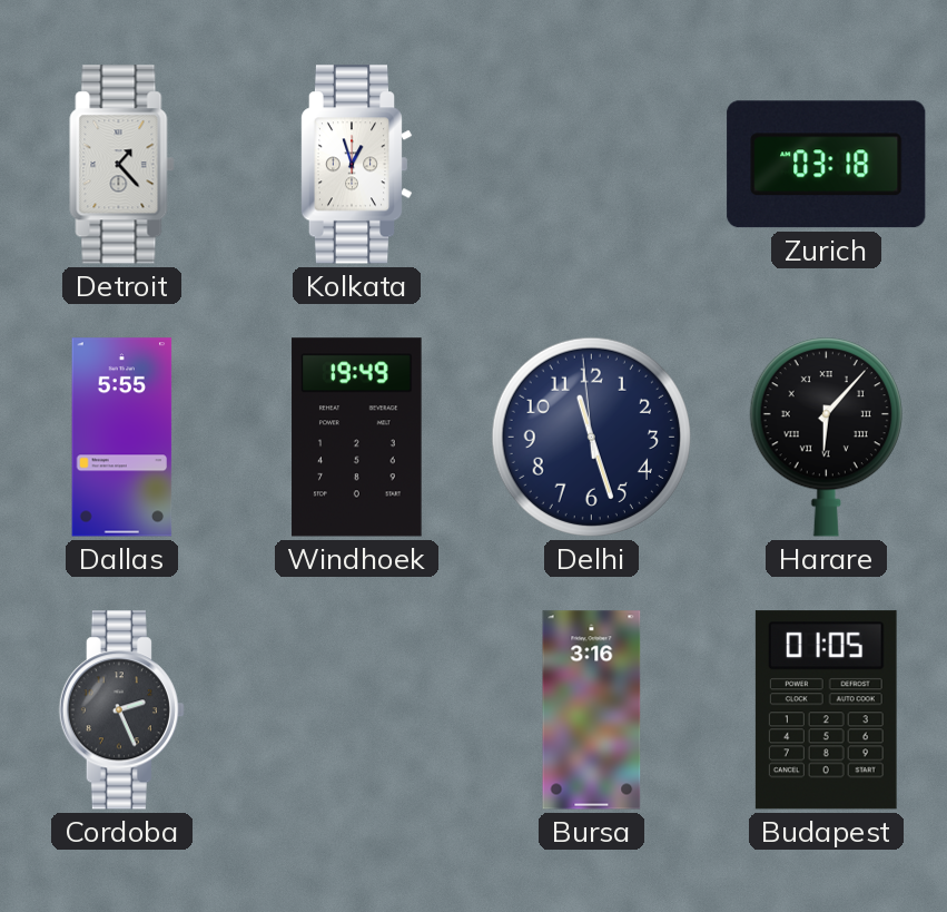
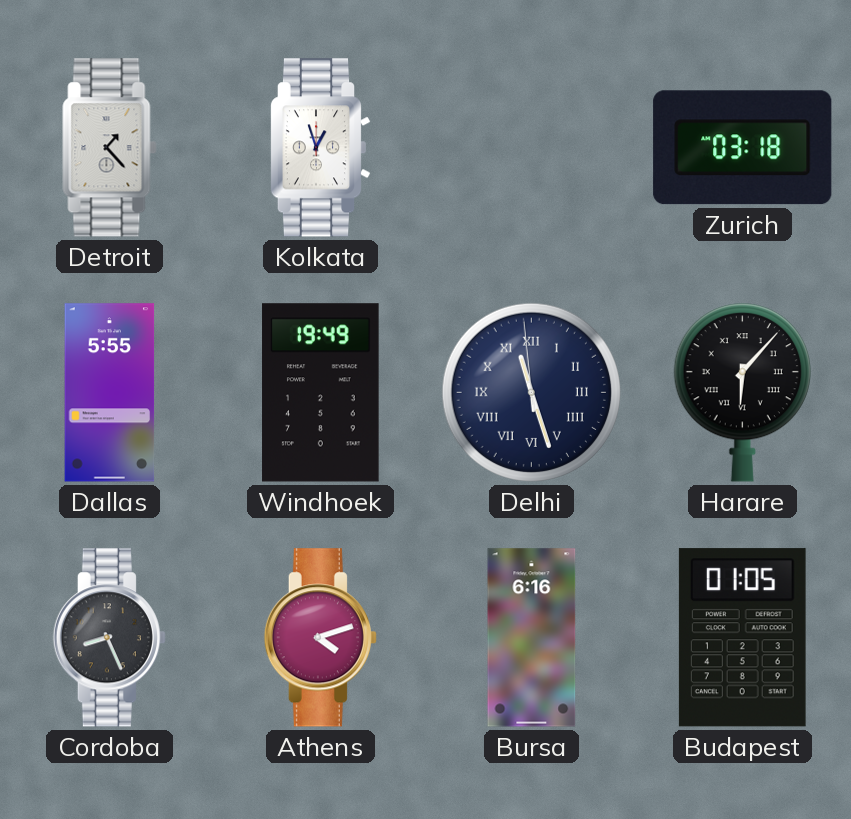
Delhi numerals: Arabic -> Roman (531, 392)
Cordoba: 2:26 -> 8:26 (109, 638)
Athens: none -> 4:12 (320, 638)
Bursa: 3:16 -> 6:16 (532, 638)
